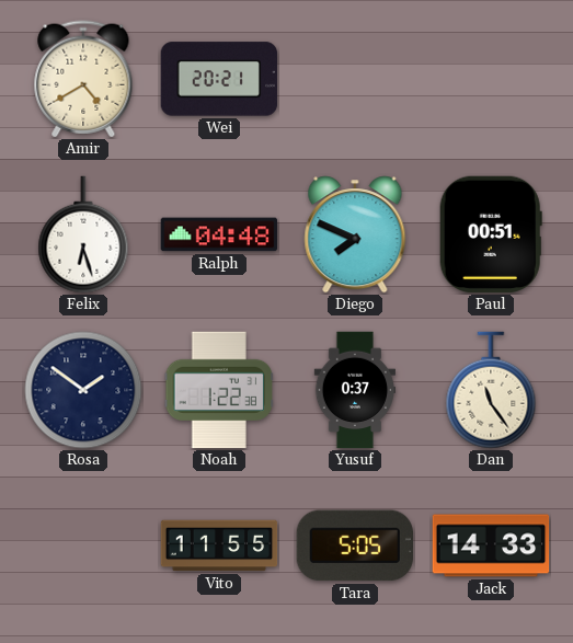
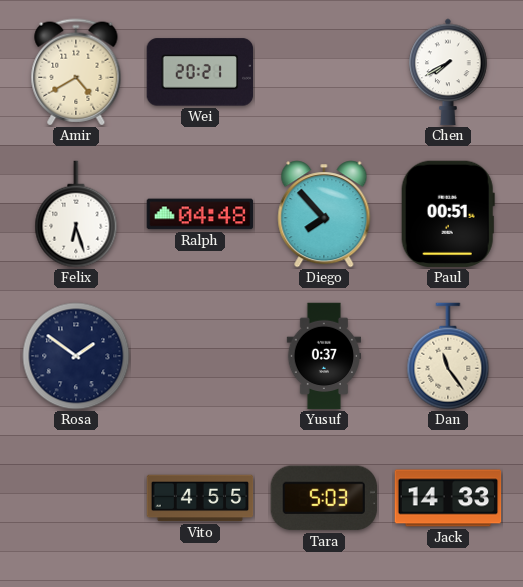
Chen: none -> 7:40 (448, 72)
Diego: 7:49 -> 7:53 (324, 214)
Noah: 1:22 -> none (219, 390)
Vito: 11:55 -> 4:55 (200, 498)
Tara: 5:05 -> 5:03 (324, 498)
